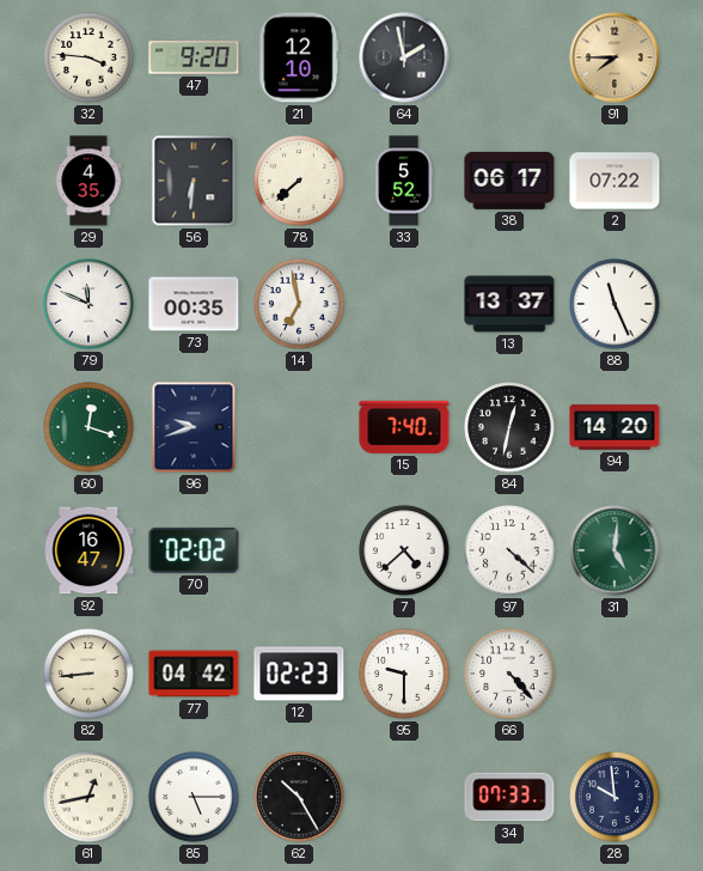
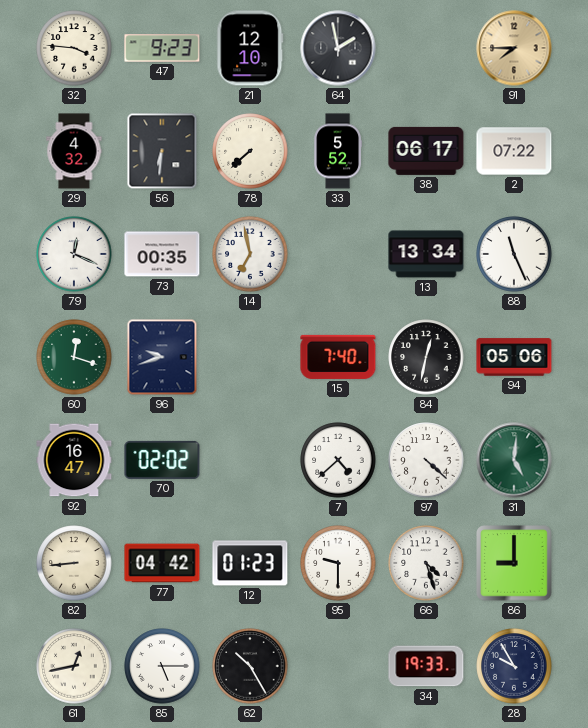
47: 9:20 -> 9:23 (162, 48)
29: 4:35 -> 4:32 (74, 151)
79: 11:49 -> 12:19 (74, 254)
13: 13:37 -> 13:34 (426, 254)
94: 14:20 -> 05:06 (514, 357)
12: 02:23 -> 01:23 (250, 563)
66: 4:23 -> 4:27 (426, 563)
86: none -> 9:00 (514, 563)
34: 07:33 -> 19:33 (426, 666)
28: 9:59 -> 9:55 (514, 666)
